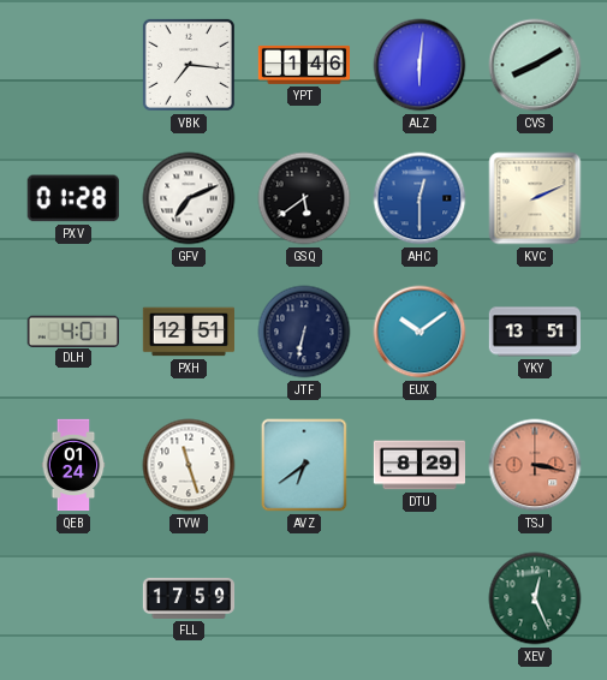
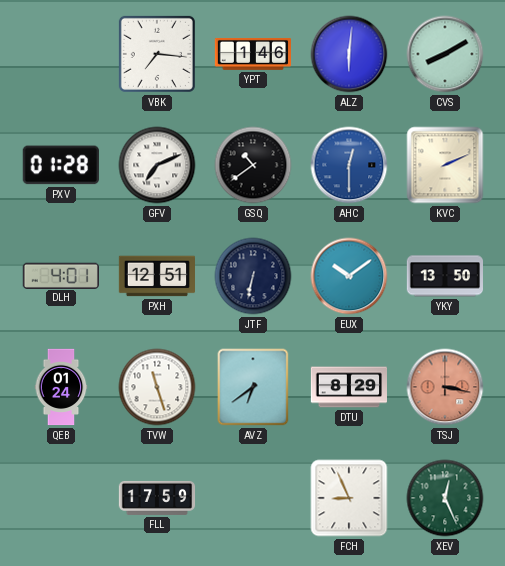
GSQ: 5:39 -> 10:39 (253, 165)
YKY: 13:51 -> 13:50 (444, 276)
FCH: none -> 8:56 (349, 498)
